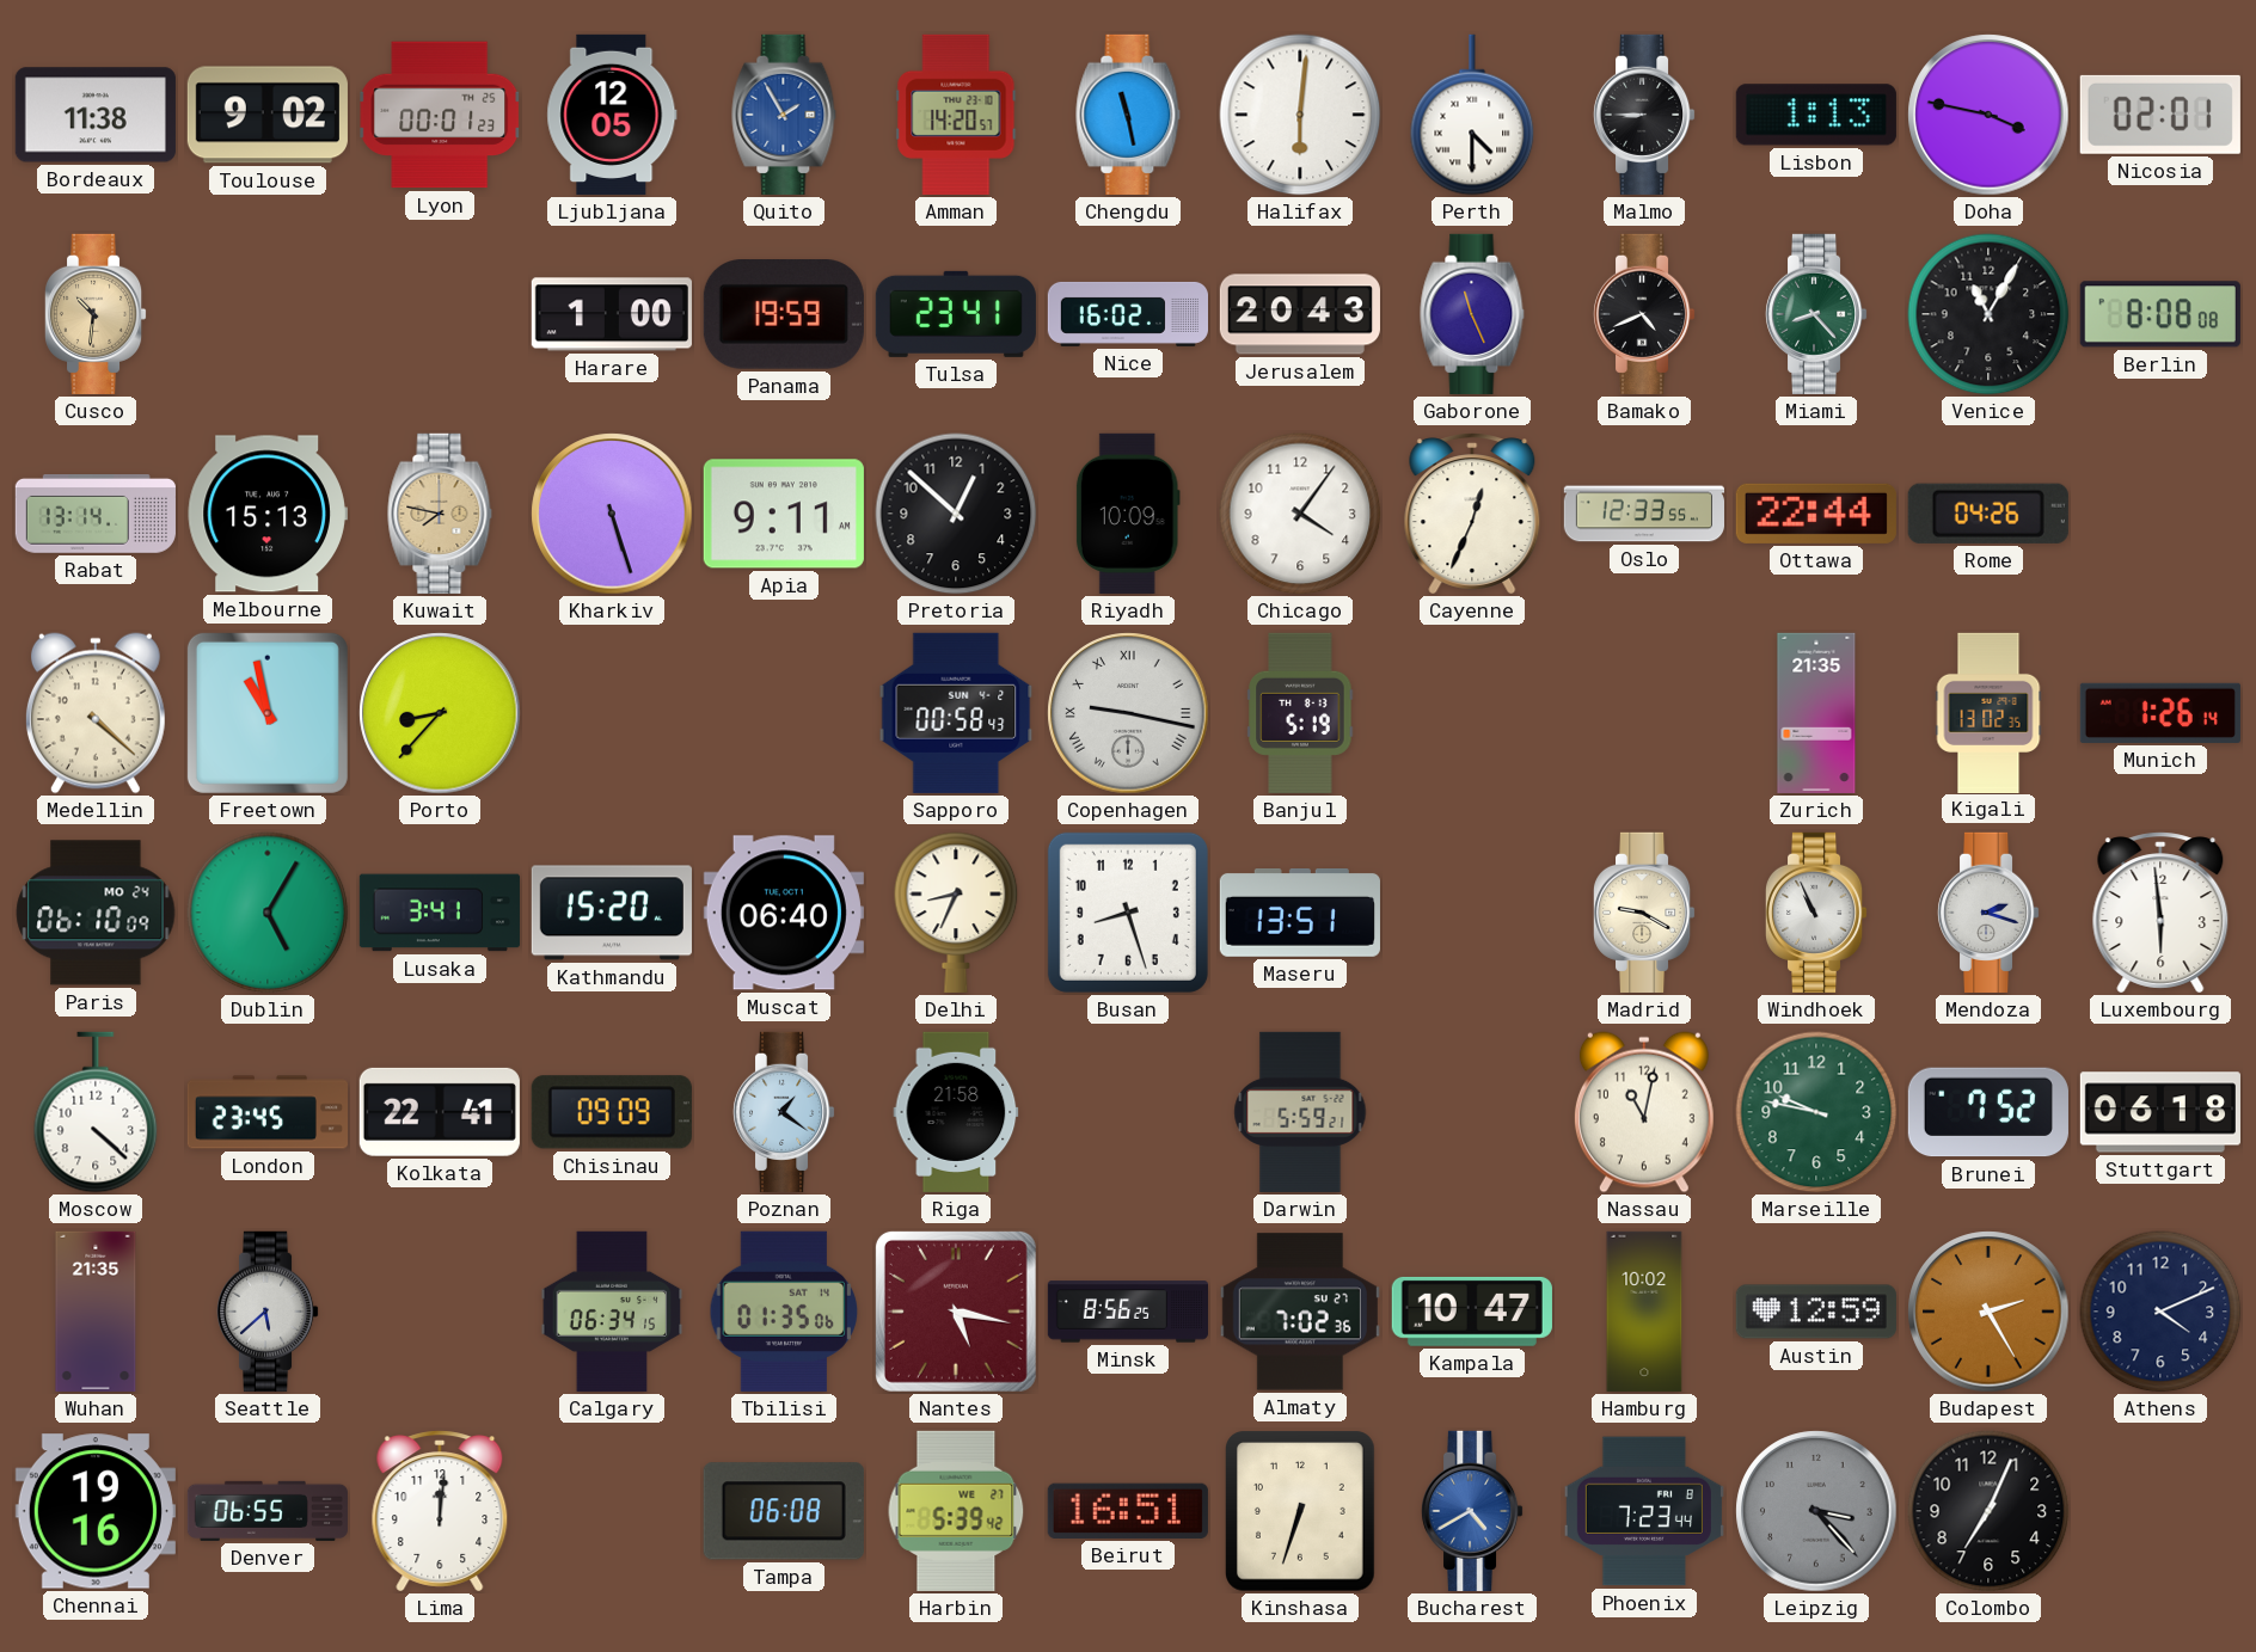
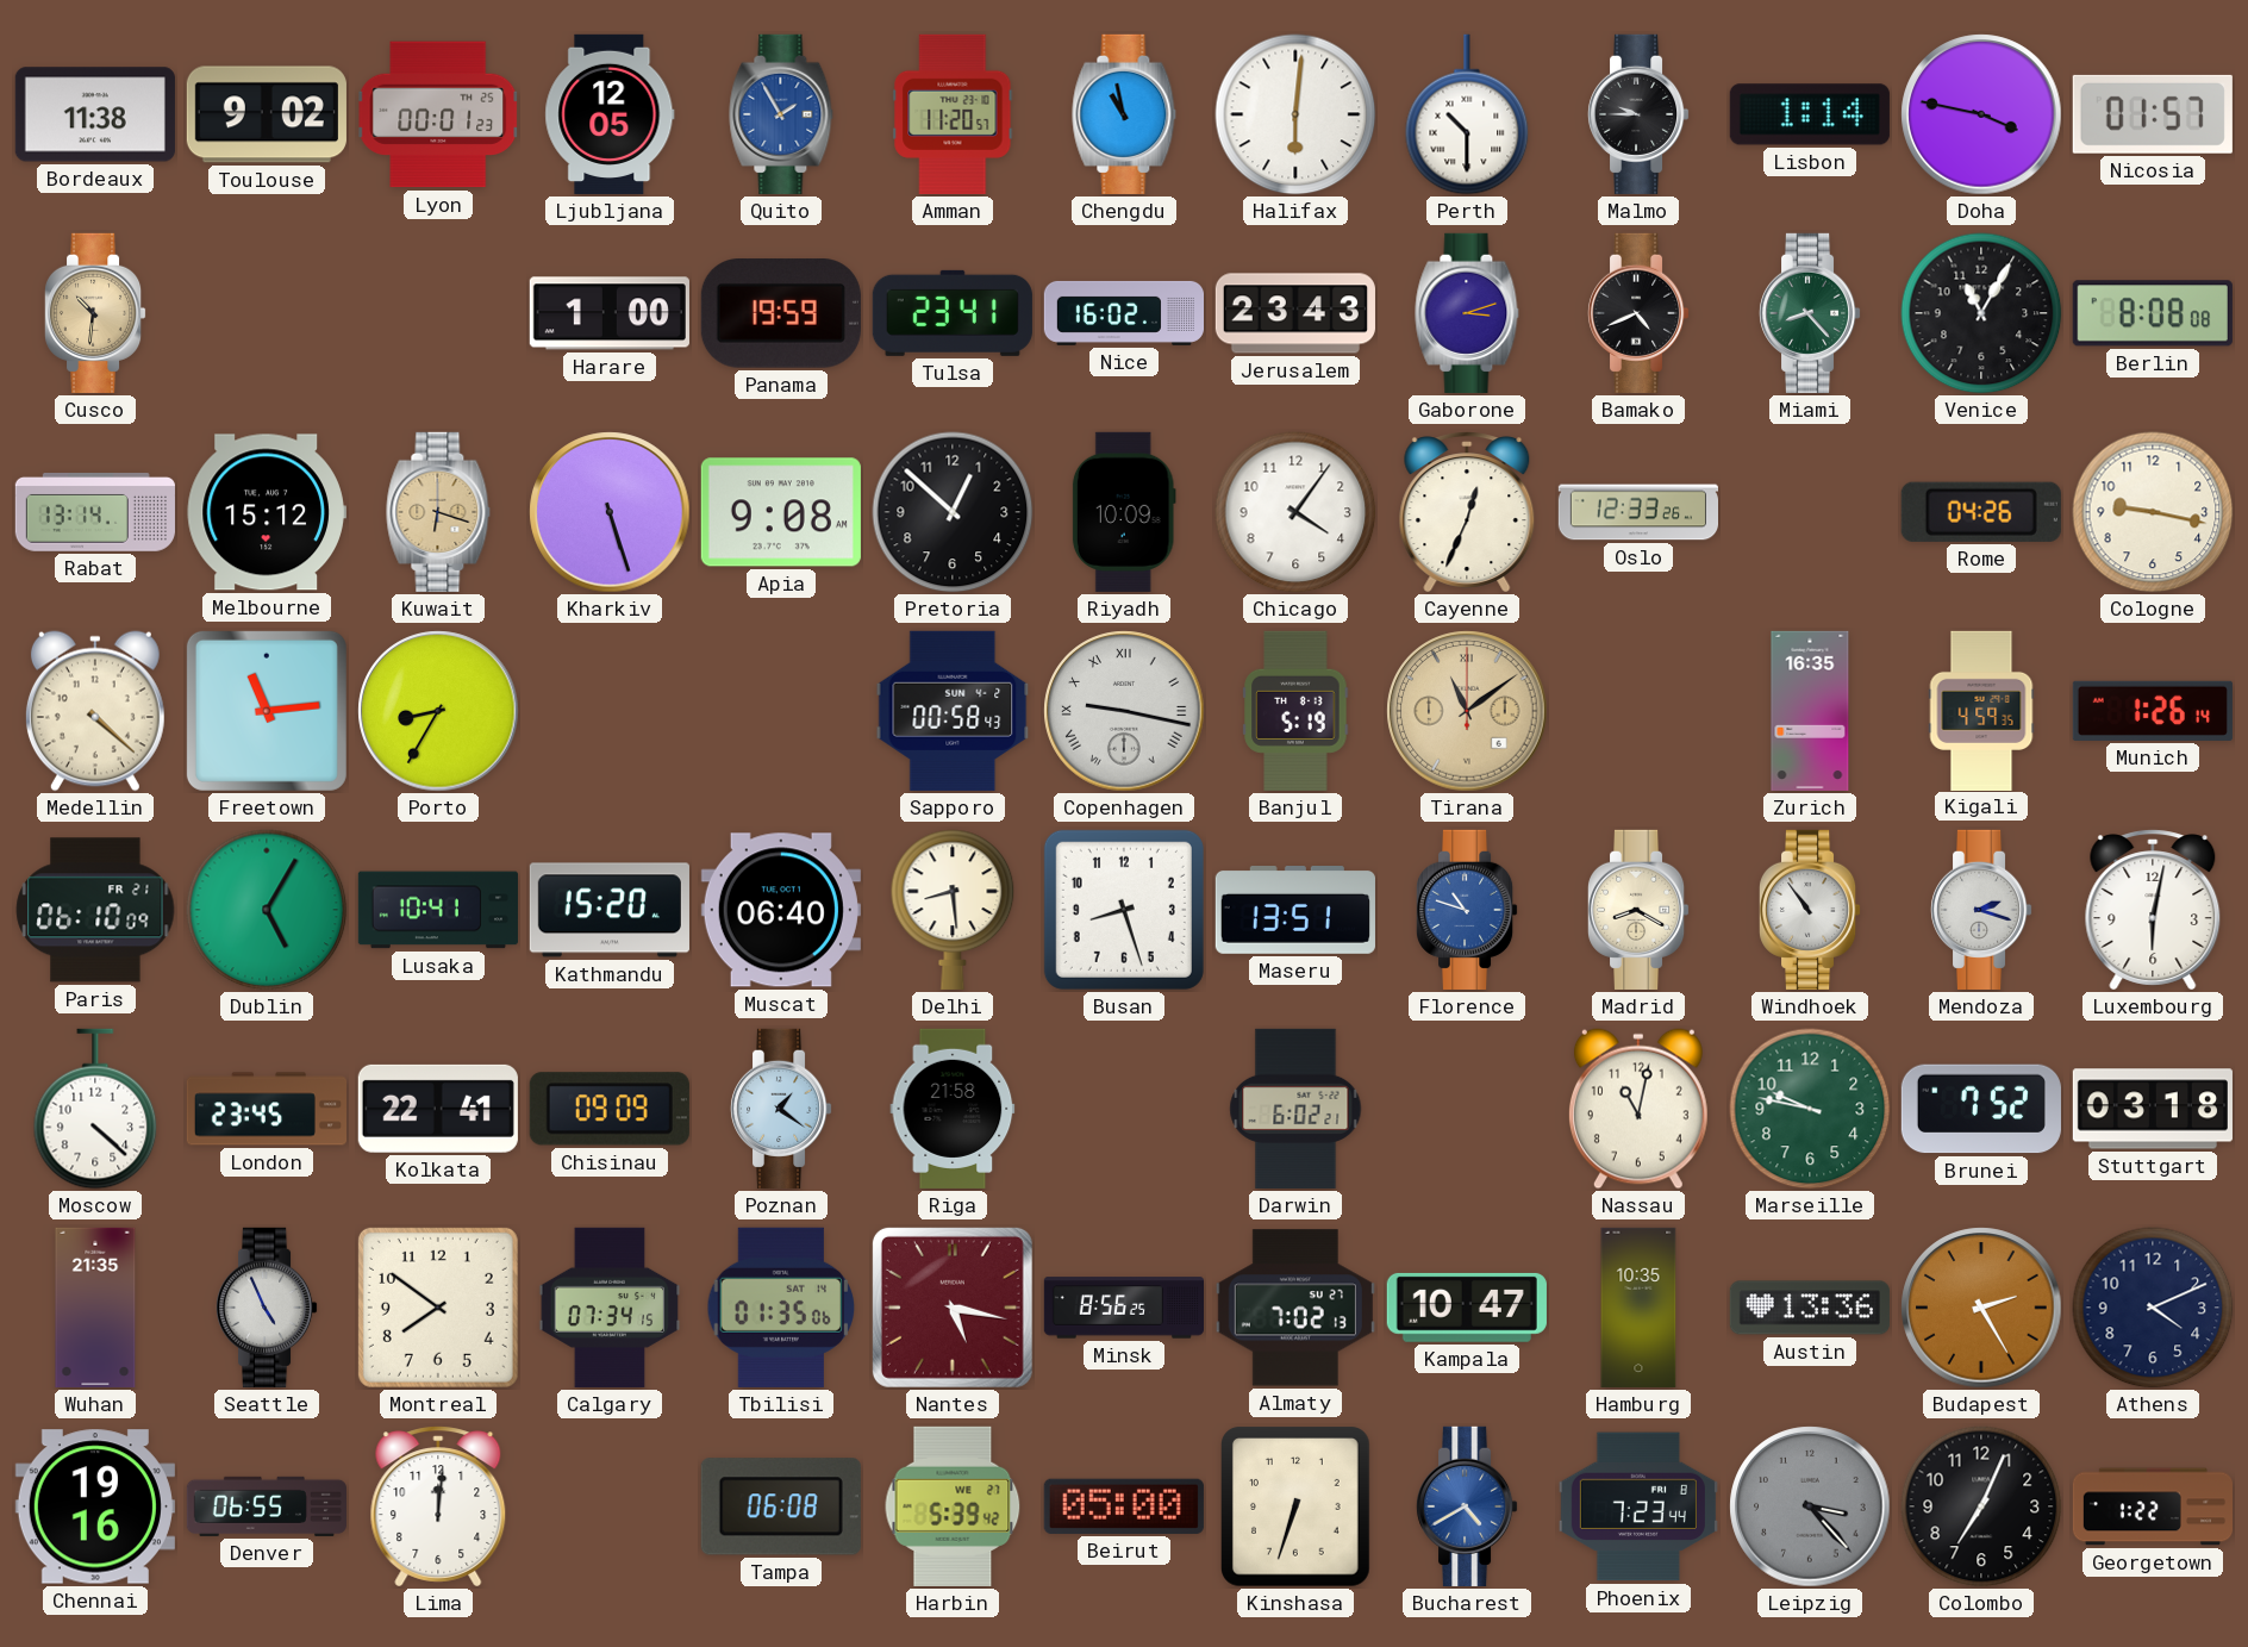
Amman: 14:20 -> 11:20 (953, 114)
Chengdu: 11:28 -> 10:58 (1124, 114)
Perth: 4:30 -> 10:30 (1467, 114)
Malmo: 8:45 -> 9:45 (1638, 114)
Lisbon: 1:13 -> 1:14 (1810, 114)
Nicosia: 02:01 -> 01:57 (2153, 114)
Jerusalem: 20:43 -> 23:43 (1295, 313)
Gaborone: 11:26 -> 3:12 (1467, 313)
Melbourne: 15:13 -> 15:12 (267, 512)
Kuwait: 7:47 -> 6:18 (438, 512)
Apia: 9:11 -> 9:08 (781, 512)
Oslo: 12:33:55 -> 12:33:26 (1637, 512)
Ottawa: 22:44 -> none (1816, 514)
Cologne: none -> 9:17 (2153, 512)
Freetown: 10:58 -> 11:14 (267, 711)
Porto: 8:37 -> 8:35 (438, 711)
Tirana: none -> 11:09 (1467, 711)
Zurich: 21:35 -> 16:35 (1810, 711)
Kigali: 13:02 -> 4:59 (1981, 710)
Paris date: MO 24 -> FR 21 (95, 910)
Lusaka: 3:41 -> 10:41 (438, 910)
Delhi: 8:34 -> 8:29 (953, 910)
Florence: none -> 10:48 (1467, 910)
Madrid: 9:20 -> 8:20 (1638, 910)
Windhoek: 10:56 -> 10:54 (1810, 910)
Luxembourg: 5:59 -> 6:02 (2153, 910)
Darwin: 5:59 -> 6:02 (1295, 1109)
Stuttgart: 06:18 -> 03:18 (2153, 1109)
Seattle: 5:38 -> 4:56 (267, 1308)
Montreal: none -> 7:51 (438, 1308)
Calgary: 06:34 -> 07:34 (610, 1308)
Almaty: 7:02:36 -> 7:02:13 (1295, 1308)
Hamburg: 10:02 -> 10:35 (1638, 1308)
Austin: 12:59 -> 13:36 (1810, 1308)
Beirut: 16:51 -> 05:00 (1124, 1506)
Georgetown: none -> 1:22 (2152, 1506)
